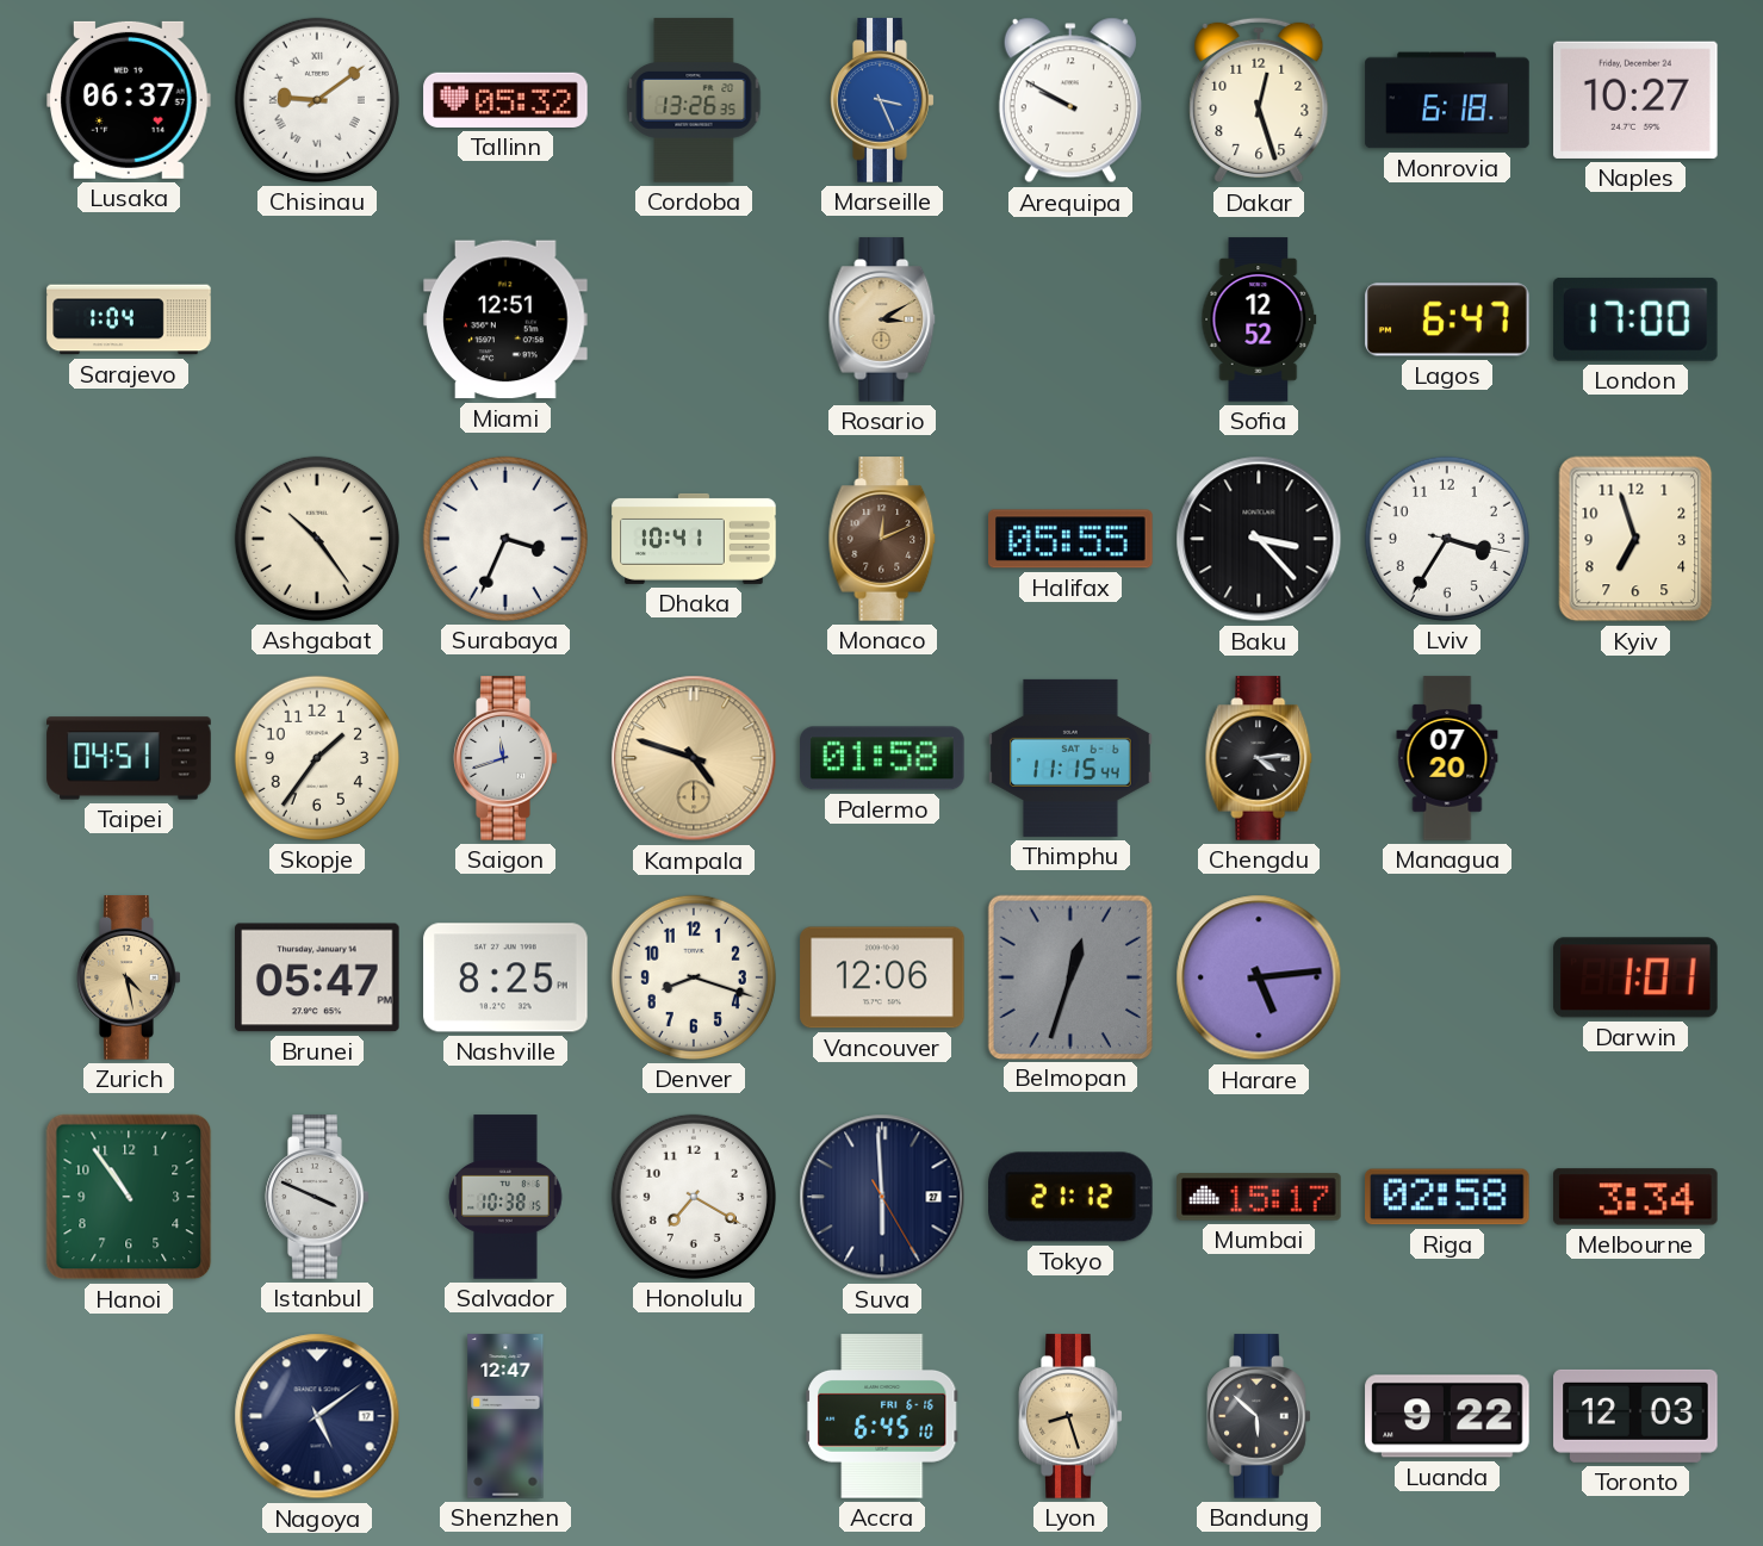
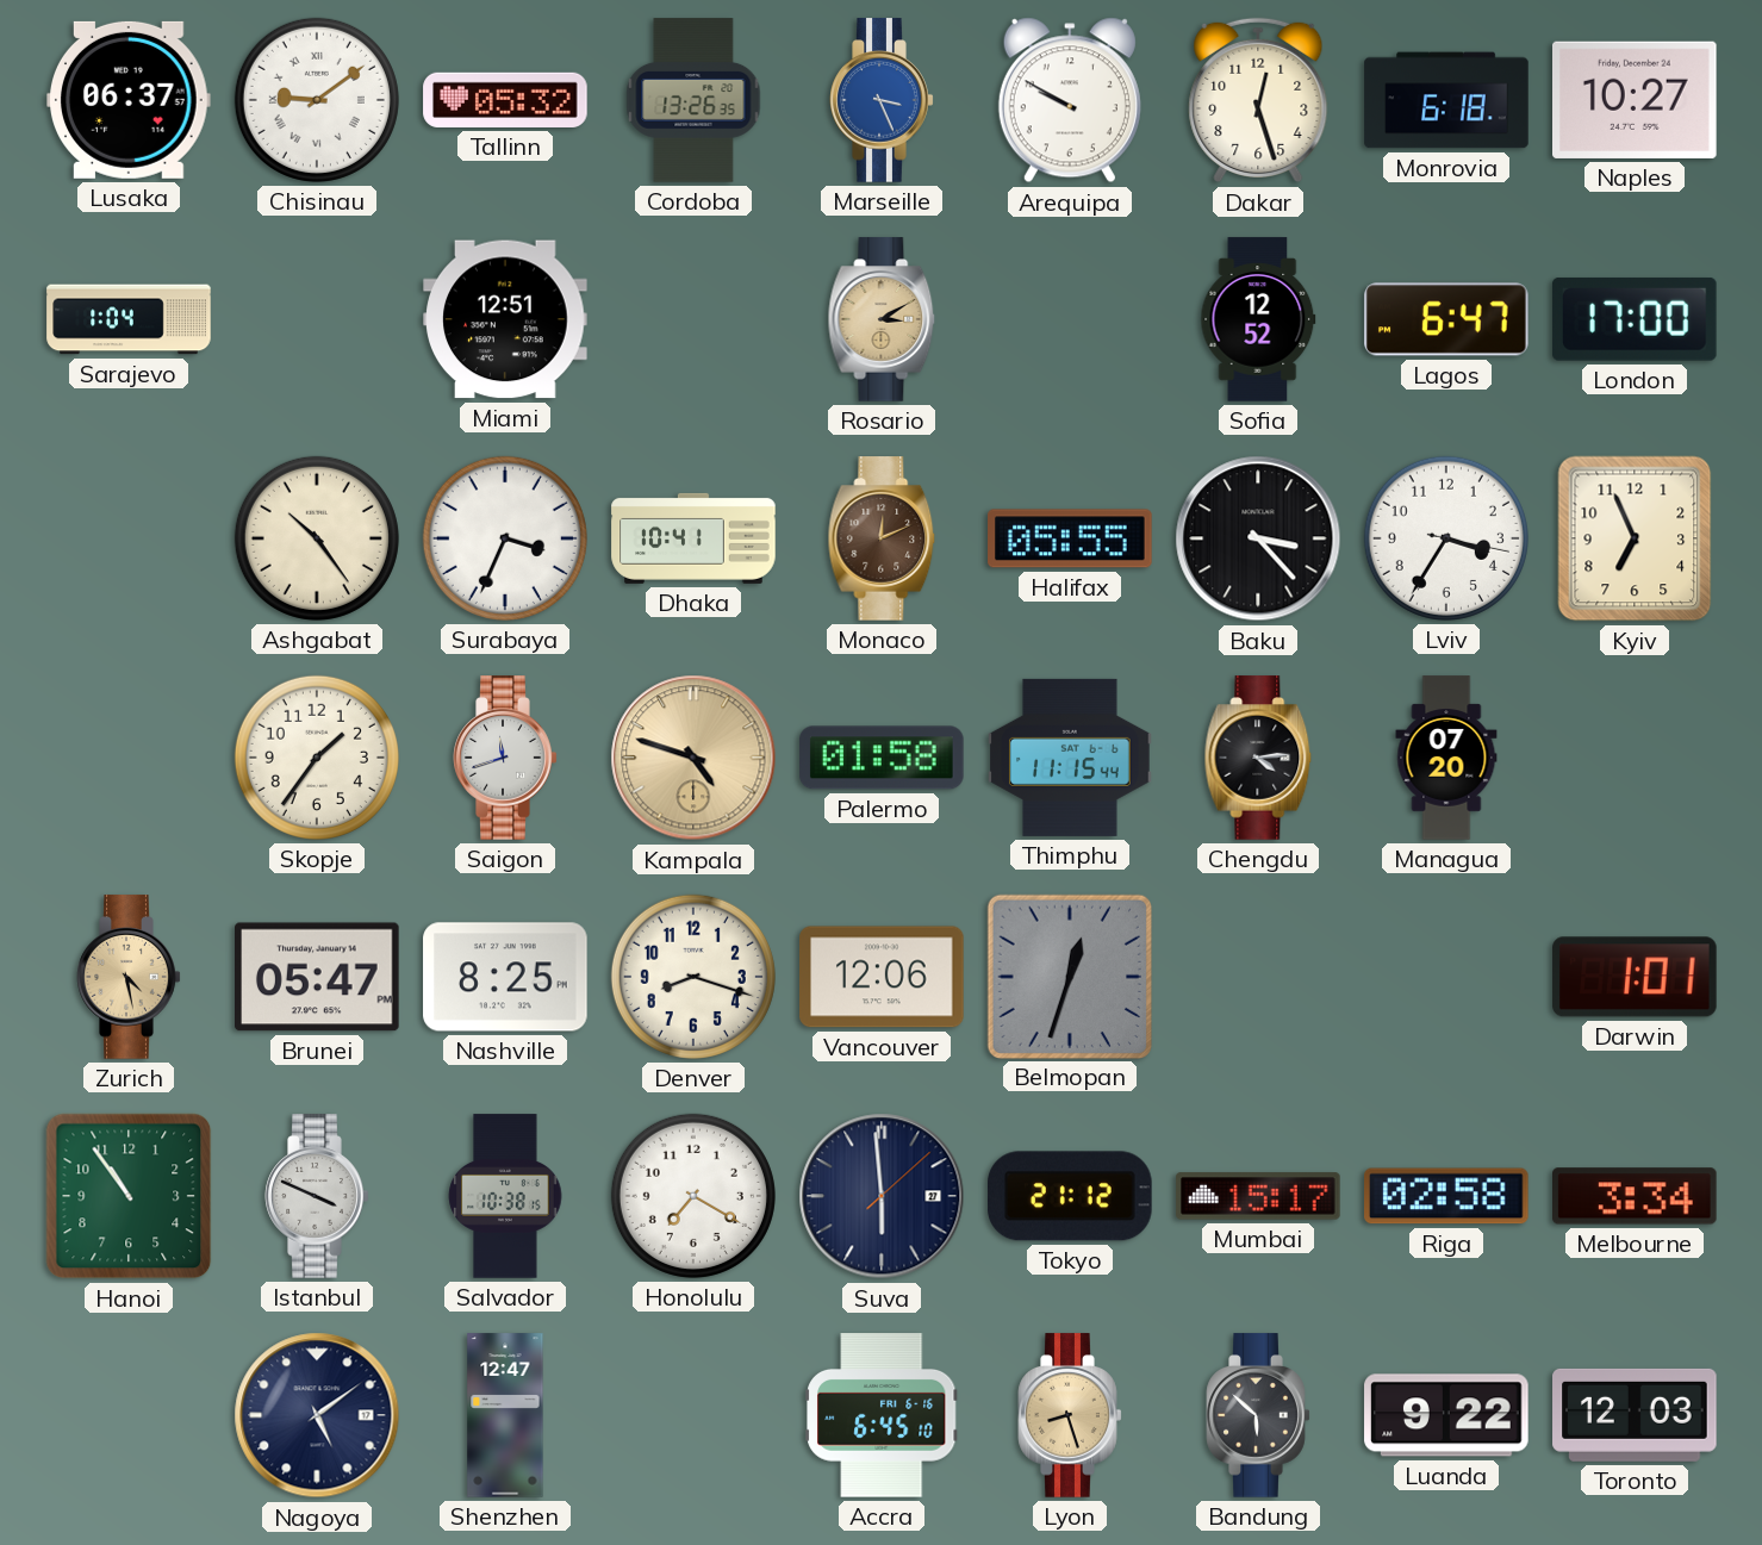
Kyiv: 6:57 -> 6:56 (1635, 538)
Taipei: 04:51 -> none (129, 758)
Harare: 5:14 -> none (1259, 977)
Suva: 5:59:25 -> 5:59:08 (882, 1196)
